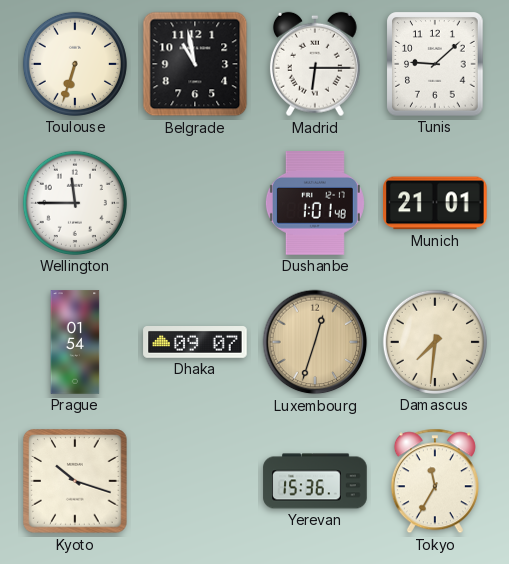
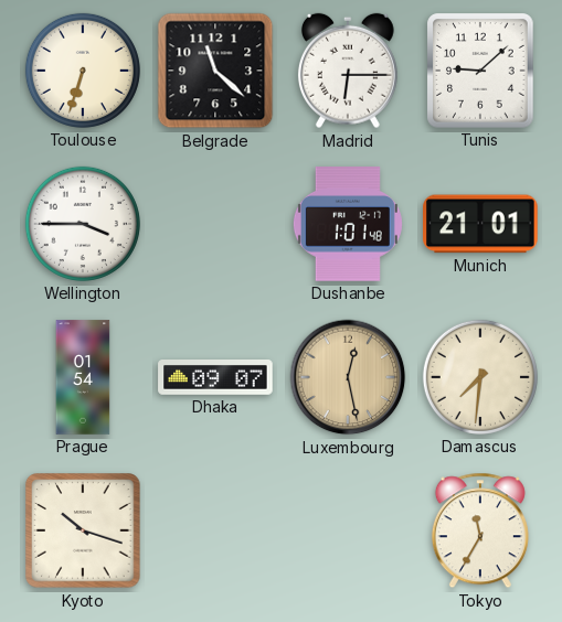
Belgrade: 10:58 -> 11:22 (215, 71)
Wellington: 11:45 -> 3:45 (83, 224)
Luxembourg: 12:33 -> 12:28 (348, 377)
Yerevan: 15:36 -> none (315, 481)
